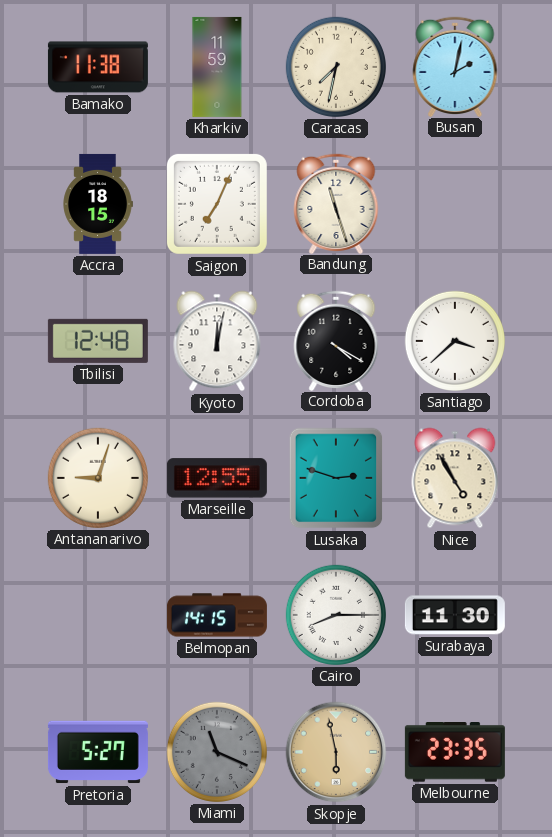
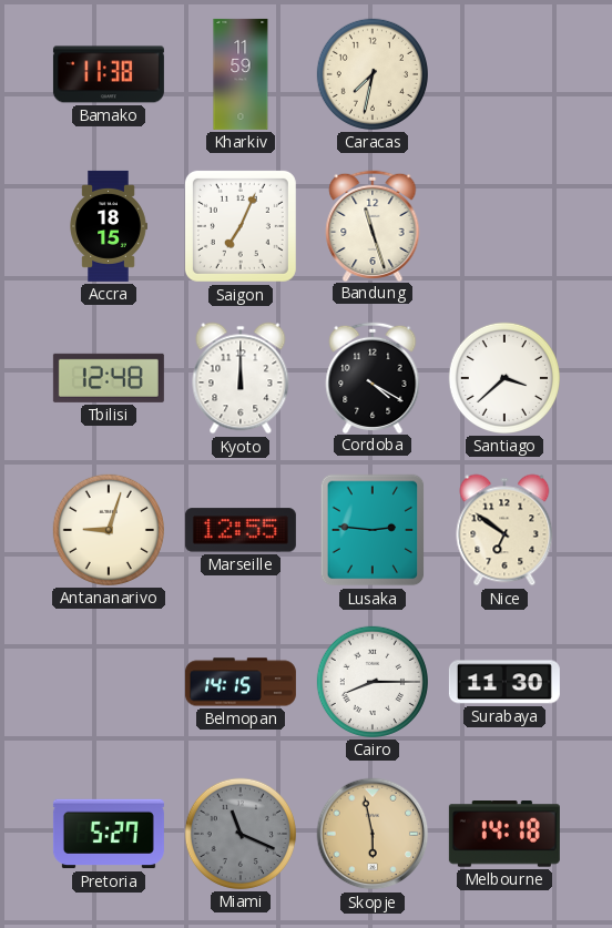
Busan: 2:02 -> none (455, 66)
Kyoto: 12:02 -> 12:00 (241, 378)
Lusaka: 2:48 -> 2:46 (373, 530)
Nice: 4:55 -> 6:51 (504, 530)
Melbourne: 23:35 -> 14:18 (504, 834)
